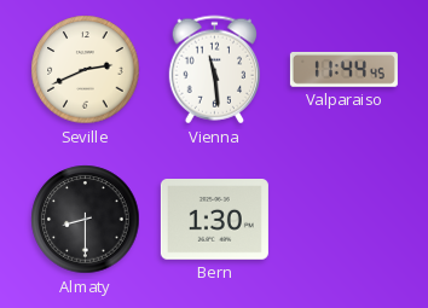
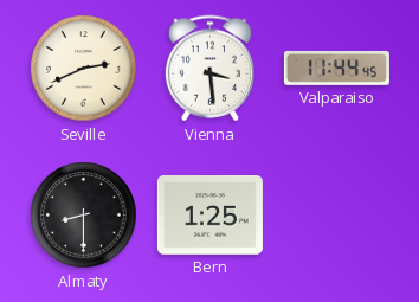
Vienna: 11:29 -> 3:29 (209, 69)
Bern: 1:30 -> 1:25 (209, 216)
